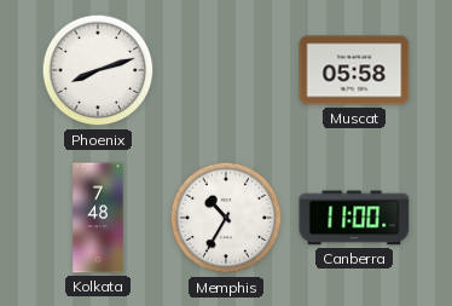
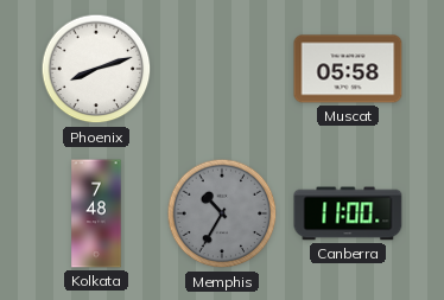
Memphis dial: white -> grey (222, 213)
